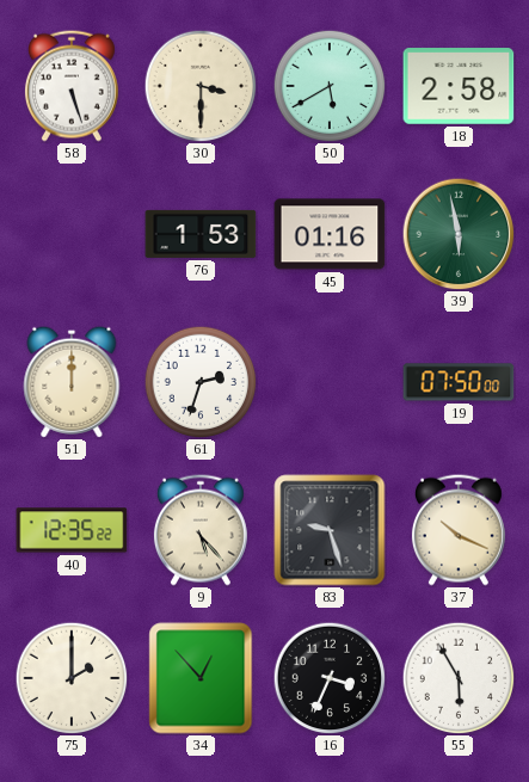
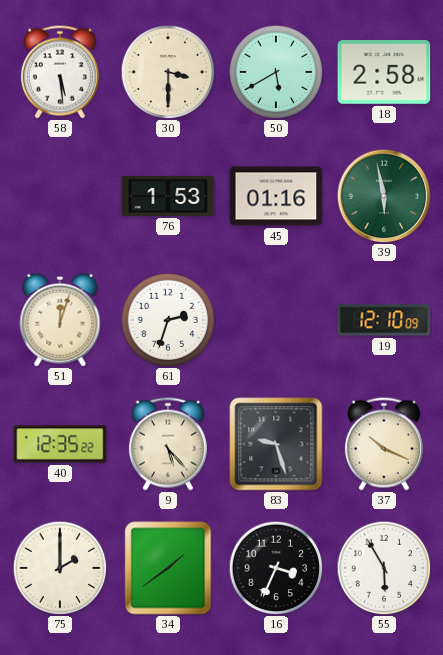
58: 5:27 -> 5:29 (60, 72)
51: 12:00 -> 12:03 (60, 320)
19: 07:50 -> 12:10 (384, 320)
34: 12:53 -> 1:39 (168, 568)
